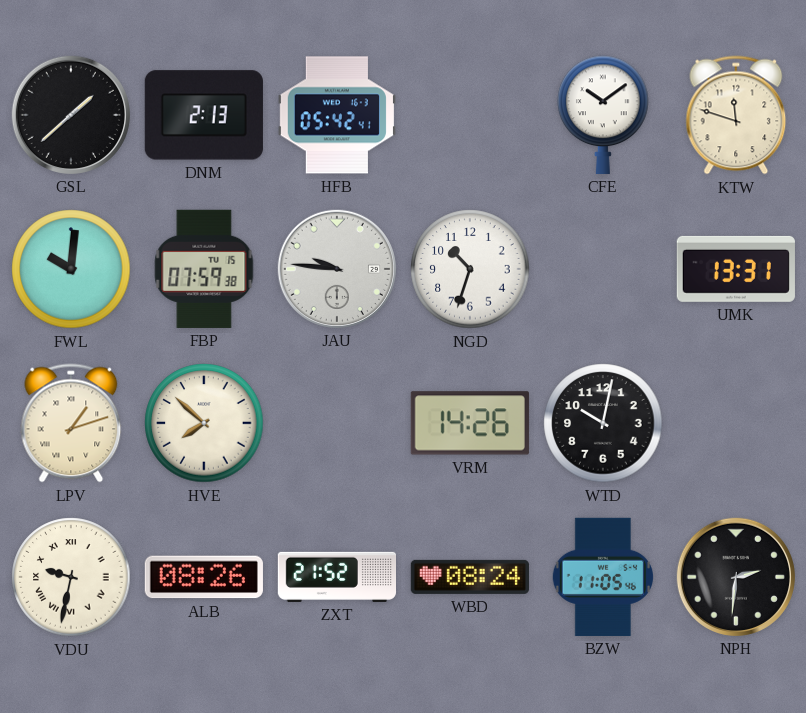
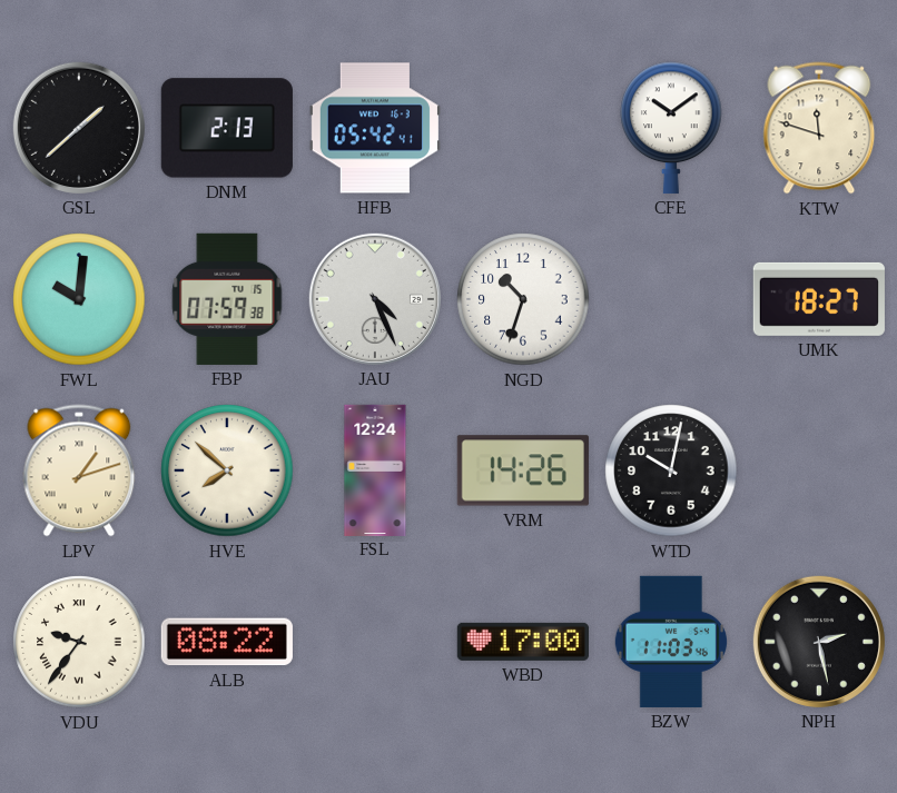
JAU: 9:46 -> 4:26 (375, 299)
UMK: 13:31 -> 18:27 (819, 299)
FSL: none -> 12:24 (375, 469)
VDU: 9:32 -> 9:36 (79, 642)
ALB: 08:26 -> 08:22 (227, 642)
ZXT: 21:52 -> none (336, 577)
WBD: 08:24 -> 17:00 (523, 642)
BZW: 11:05 -> 11:03 (671, 642)
NPH: 2:31 -> 2:28 (819, 642)
